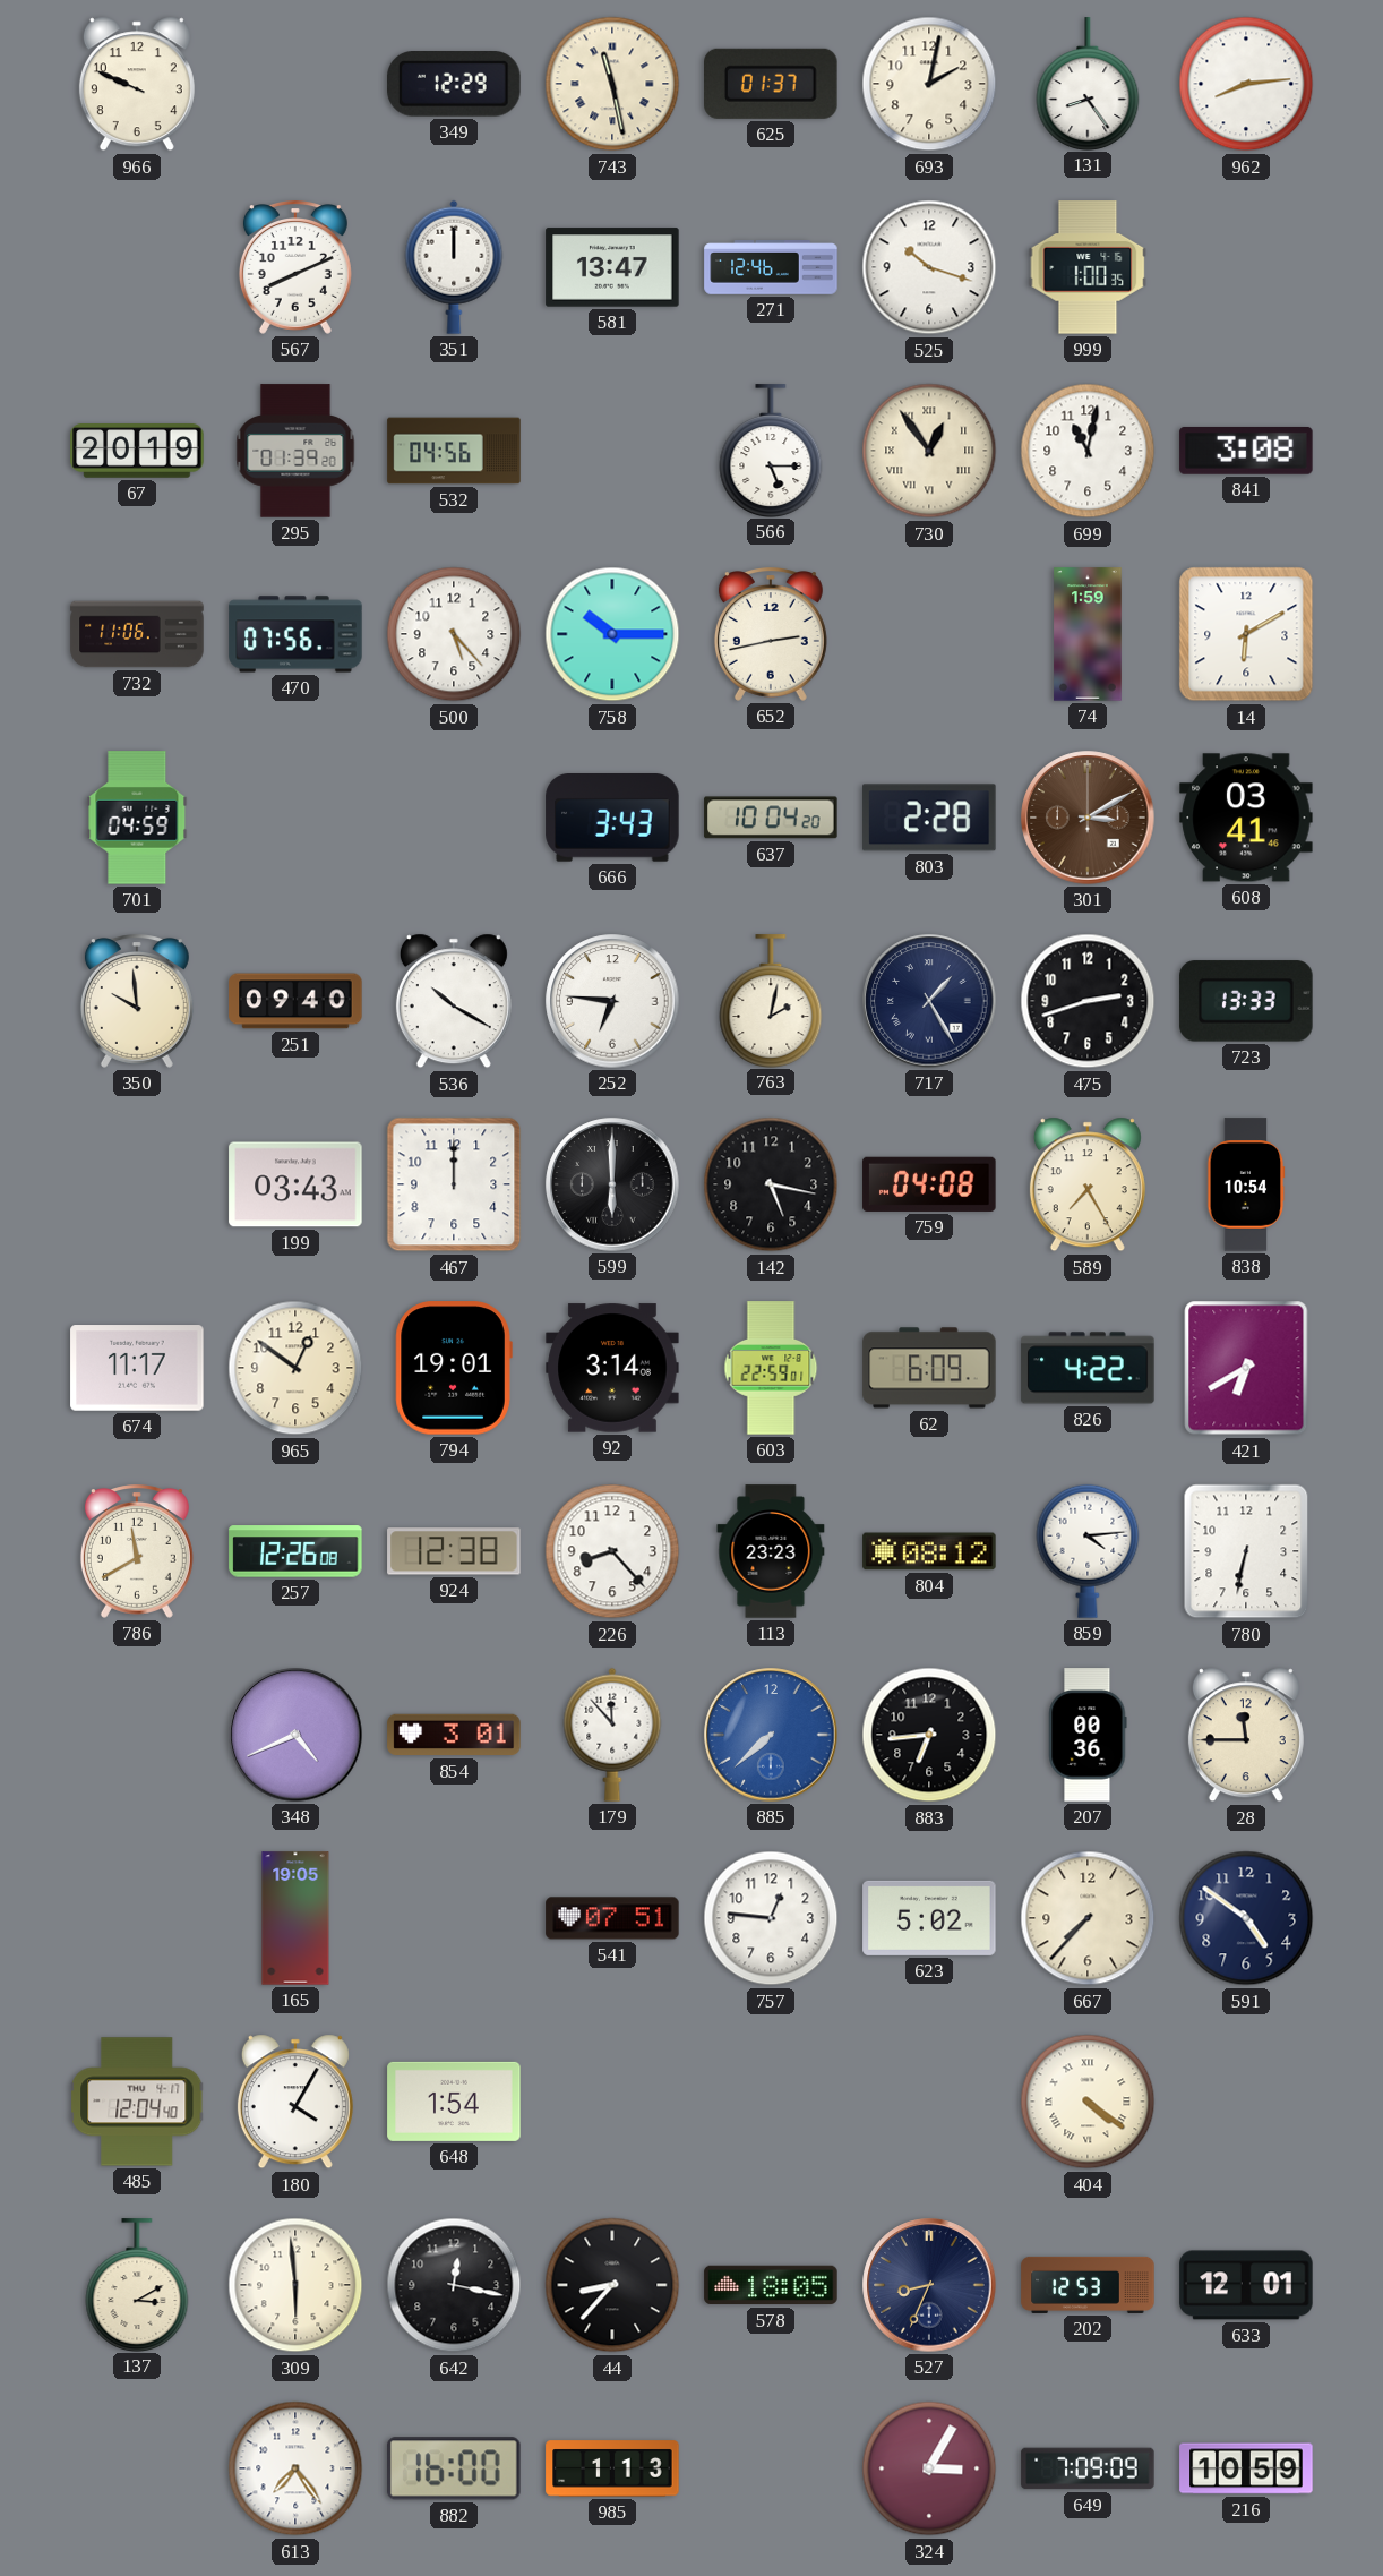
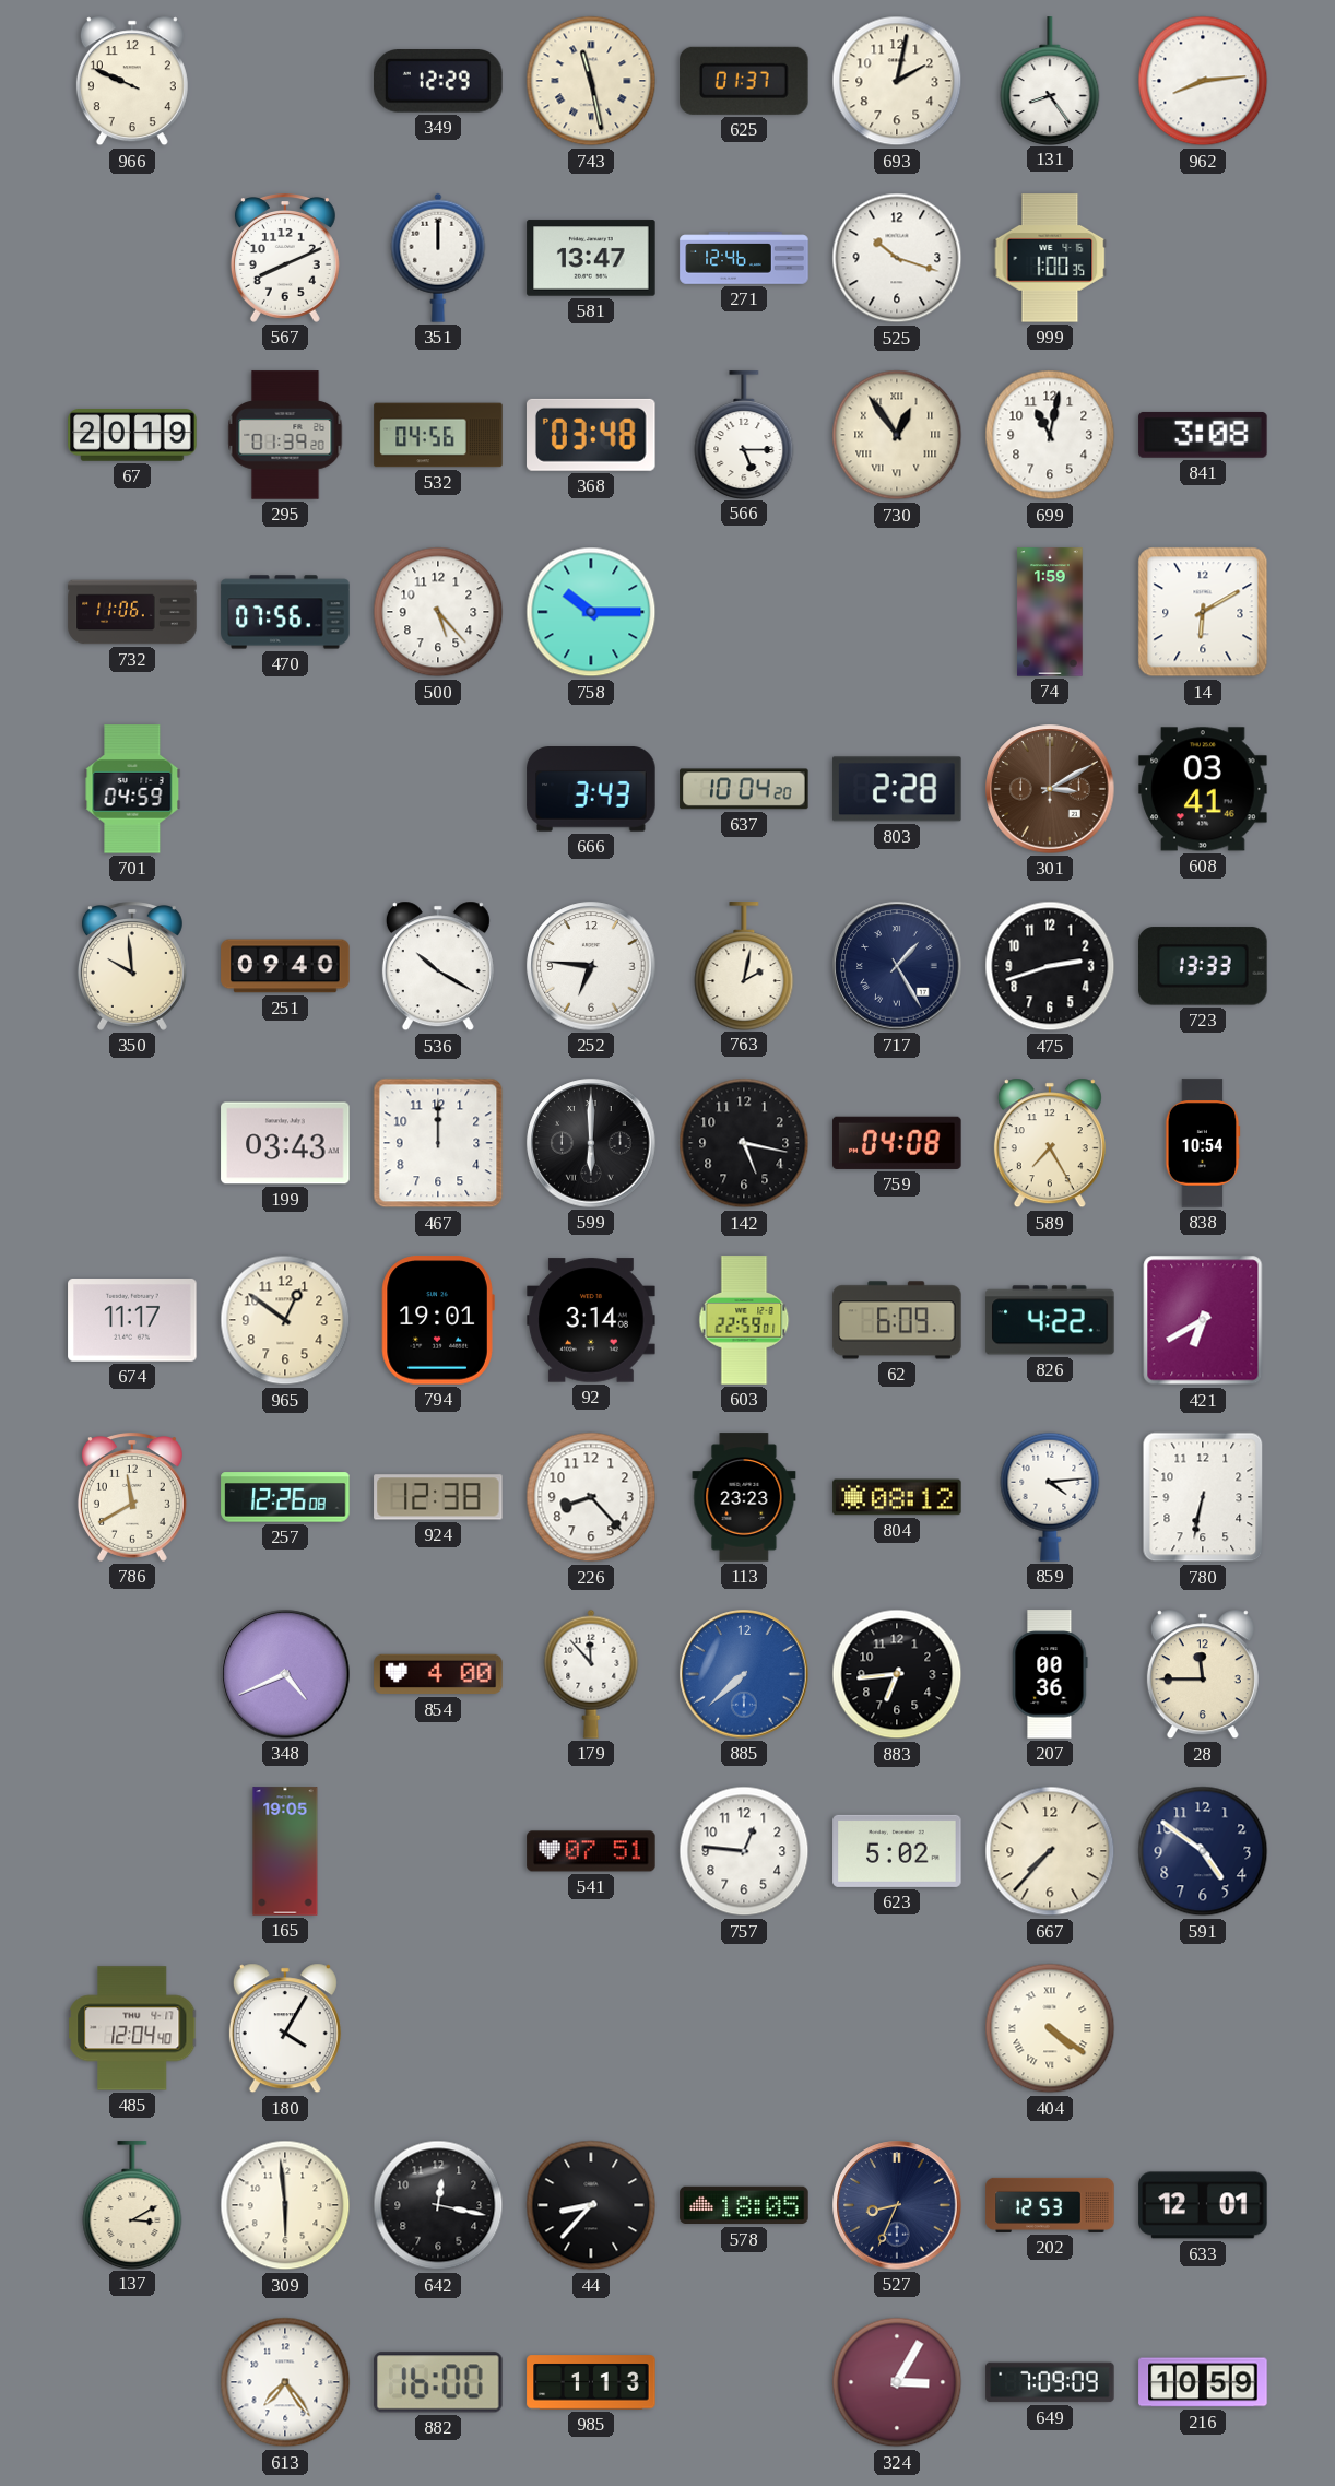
368: none -> 03:48 (592, 435)
652: 2:43 -> none (771, 634)
854: 3:01 -> 4:00 (438, 1674)
648: 1:54 -> none (454, 2102)
